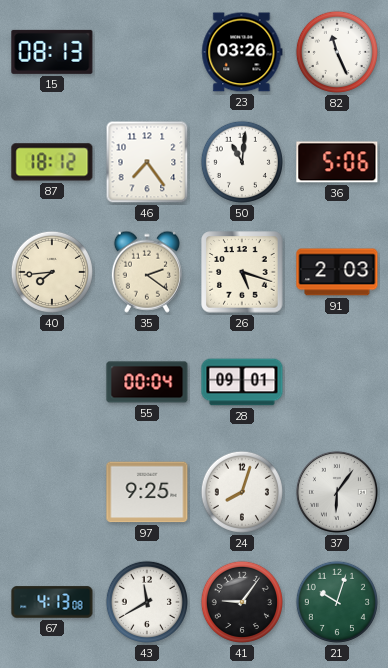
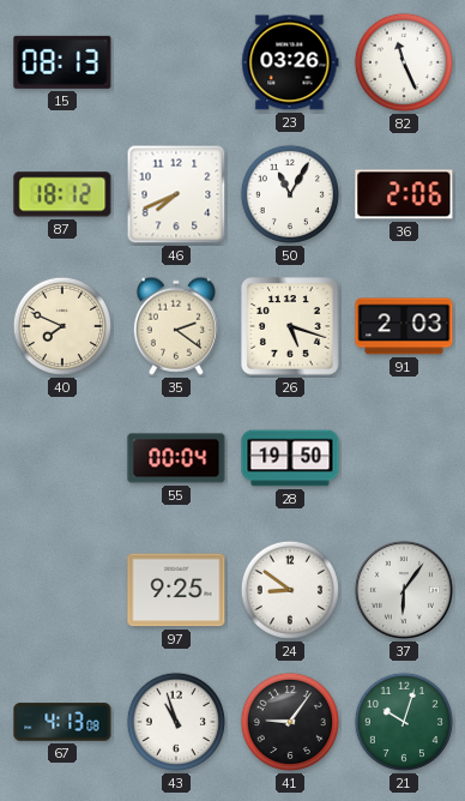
46: 7:24 -> 7:41 (176, 194)
50: 11:01 -> 11:05 (290, 194)
36: 5:06 -> 2:06 (404, 194)
40: 7:44 -> 7:49 (62, 326)
28: 09:01 -> 19:50 (290, 458)
24: 8:03 -> 8:51 (290, 590)
43: 11:40 -> 10:57 (176, 722)
